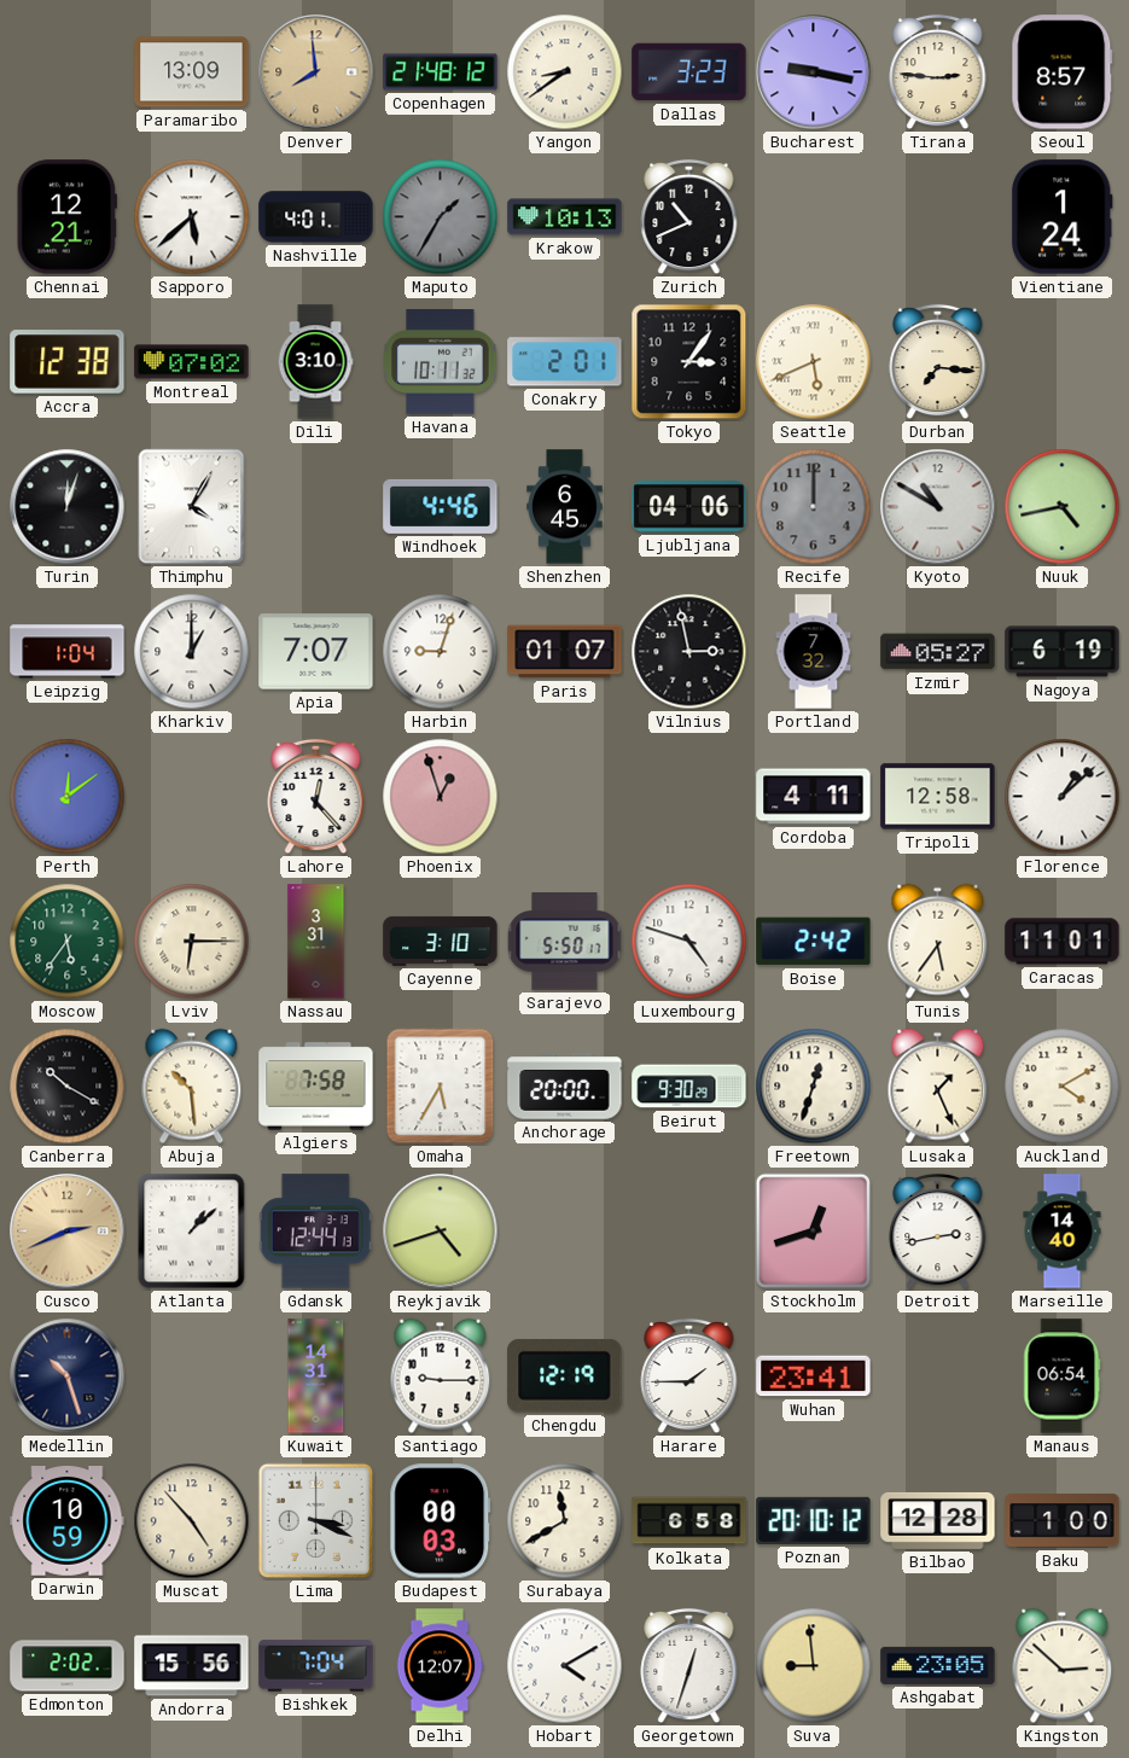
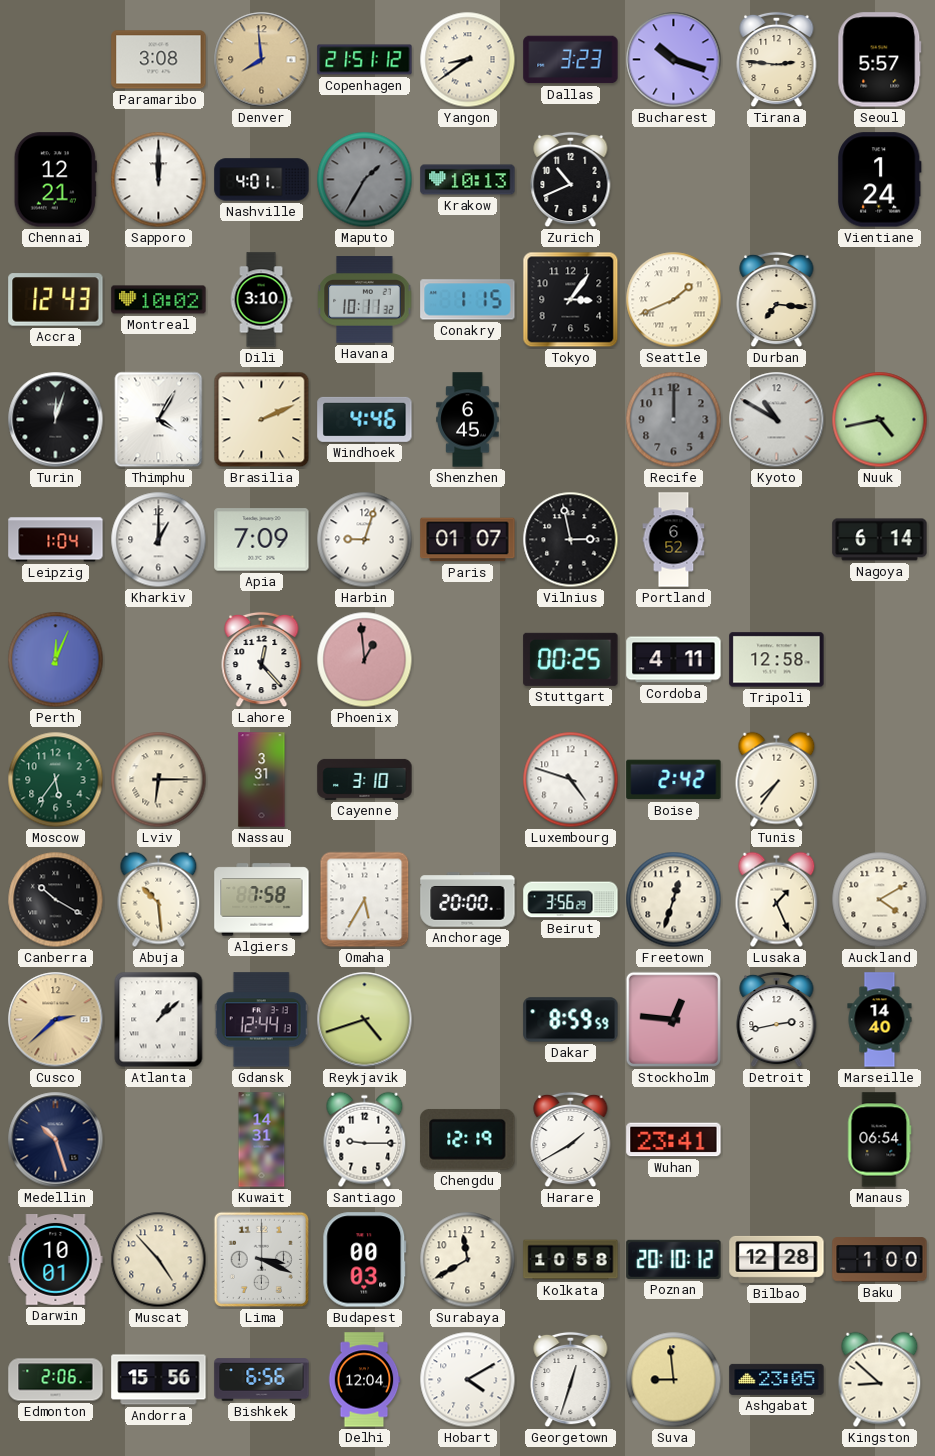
Paramaribo: 13:09 -> 3:08 (159, 60)
Copenhagen: 21:48 -> 21:51 (365, 60)
Bucharest: 9:17 -> 10:18 (674, 60)
Seoul: 8:57 -> 5:57 (880, 60)
Sapporo: 5:38 -> 12:00 (159, 180)
Accra: 12:38 -> 12:43 (56, 300)
Montreal: 07:02 -> 10:02 (159, 300)
Conakry: 2:01 -> 1:15 (468, 300)
Seattle: 5:41 -> 1:41 (674, 300)
Brasilia: none -> 2:11 (262, 420)
Ljubljana: 04:06 -> none (689, 507)
Apia: 7:07 -> 7:09 (262, 540)
Portland: 7:32 -> 6:52 (674, 540)
Izmir: 05:27 -> none (938, 652)
Nagoya: 6:19 -> 6:14 (880, 540)
Perth: 12:09 -> 12:04 (56, 660)
Phoenix: 12:57 -> 12:59 (365, 660)
Stuttgart: none -> 00:25 (571, 659)
Florence: 1:08 -> none (1063, 797)
Sarajevo: 5:50 -> none (565, 942)
Tunis: 5:36 -> 7:36 (777, 780)
Caracas: 11:01 -> none (1063, 942)
Beirut: 9:30 -> 3:56 (571, 900)
Cusco: 2:41 -> 2:38 (56, 1020)
Dakar: none -> 8:59 (571, 1020)
Stockholm: 12:42 -> 12:46 (673, 1019)
Harare: 1:45 -> 1:40 (571, 1140)
Darwin: 10:59 -> 10:01 (56, 1260)
Kolkata: 6:58 -> 10:58 (571, 1260)
Edmonton: 2:02 -> 2:06 (56, 1380)
Bishkek: 7:04 -> 6:56 (262, 1380)
Delhi: 12:07 -> 12:04 (364, 1380)
Kingston: 2:52 -> 8:52 (880, 1380)
